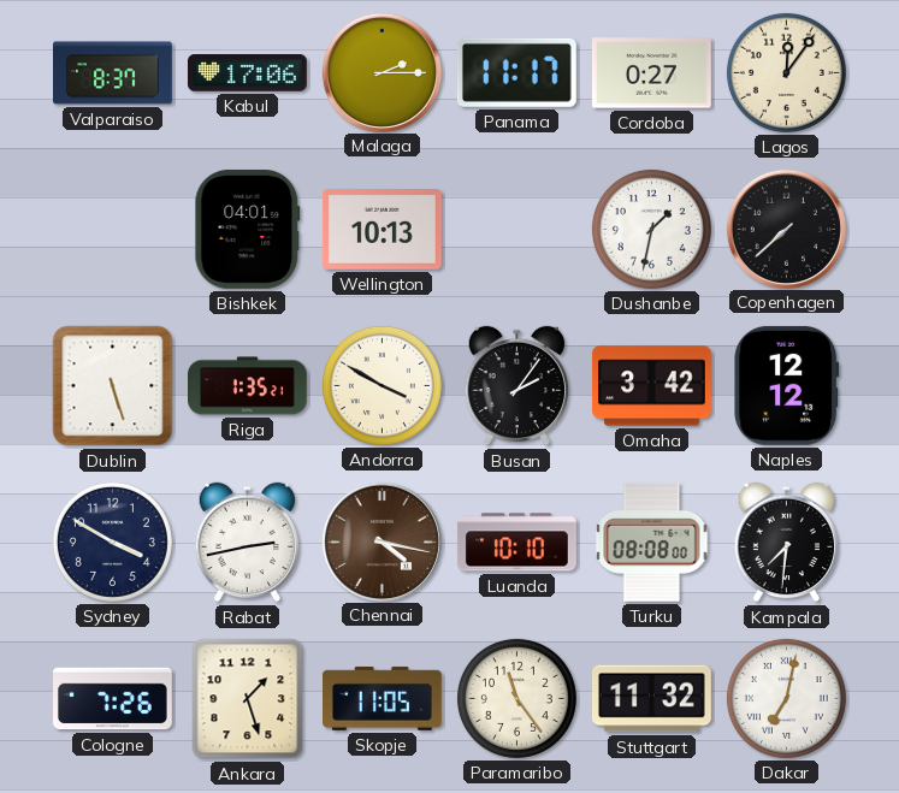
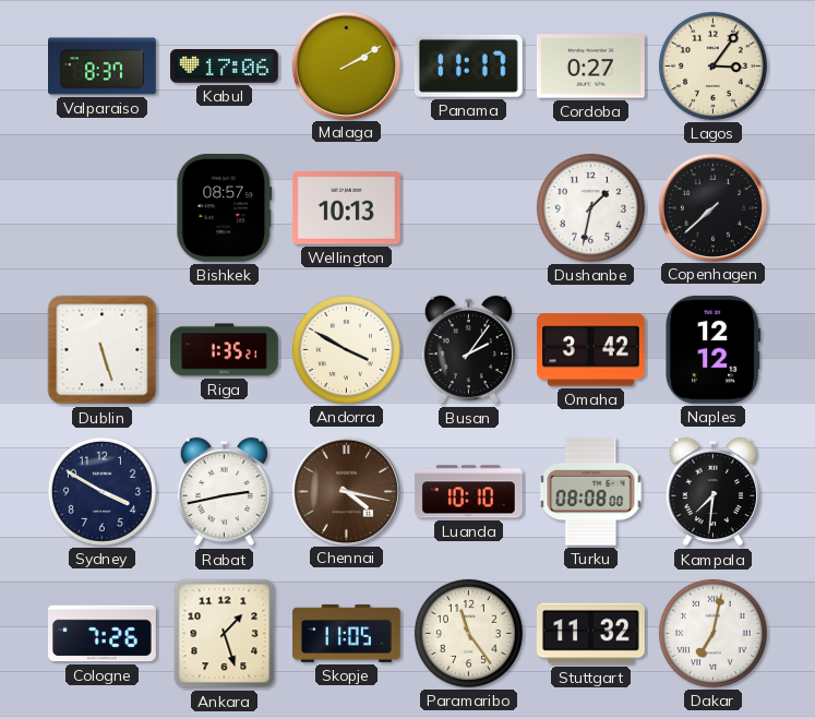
Malaga: 2:15 -> 2:10 (346, 65)
Lagos: 12:06 -> 3:06 (712, 65)
Bishkek: 04:01 -> 08:57 (225, 207)
